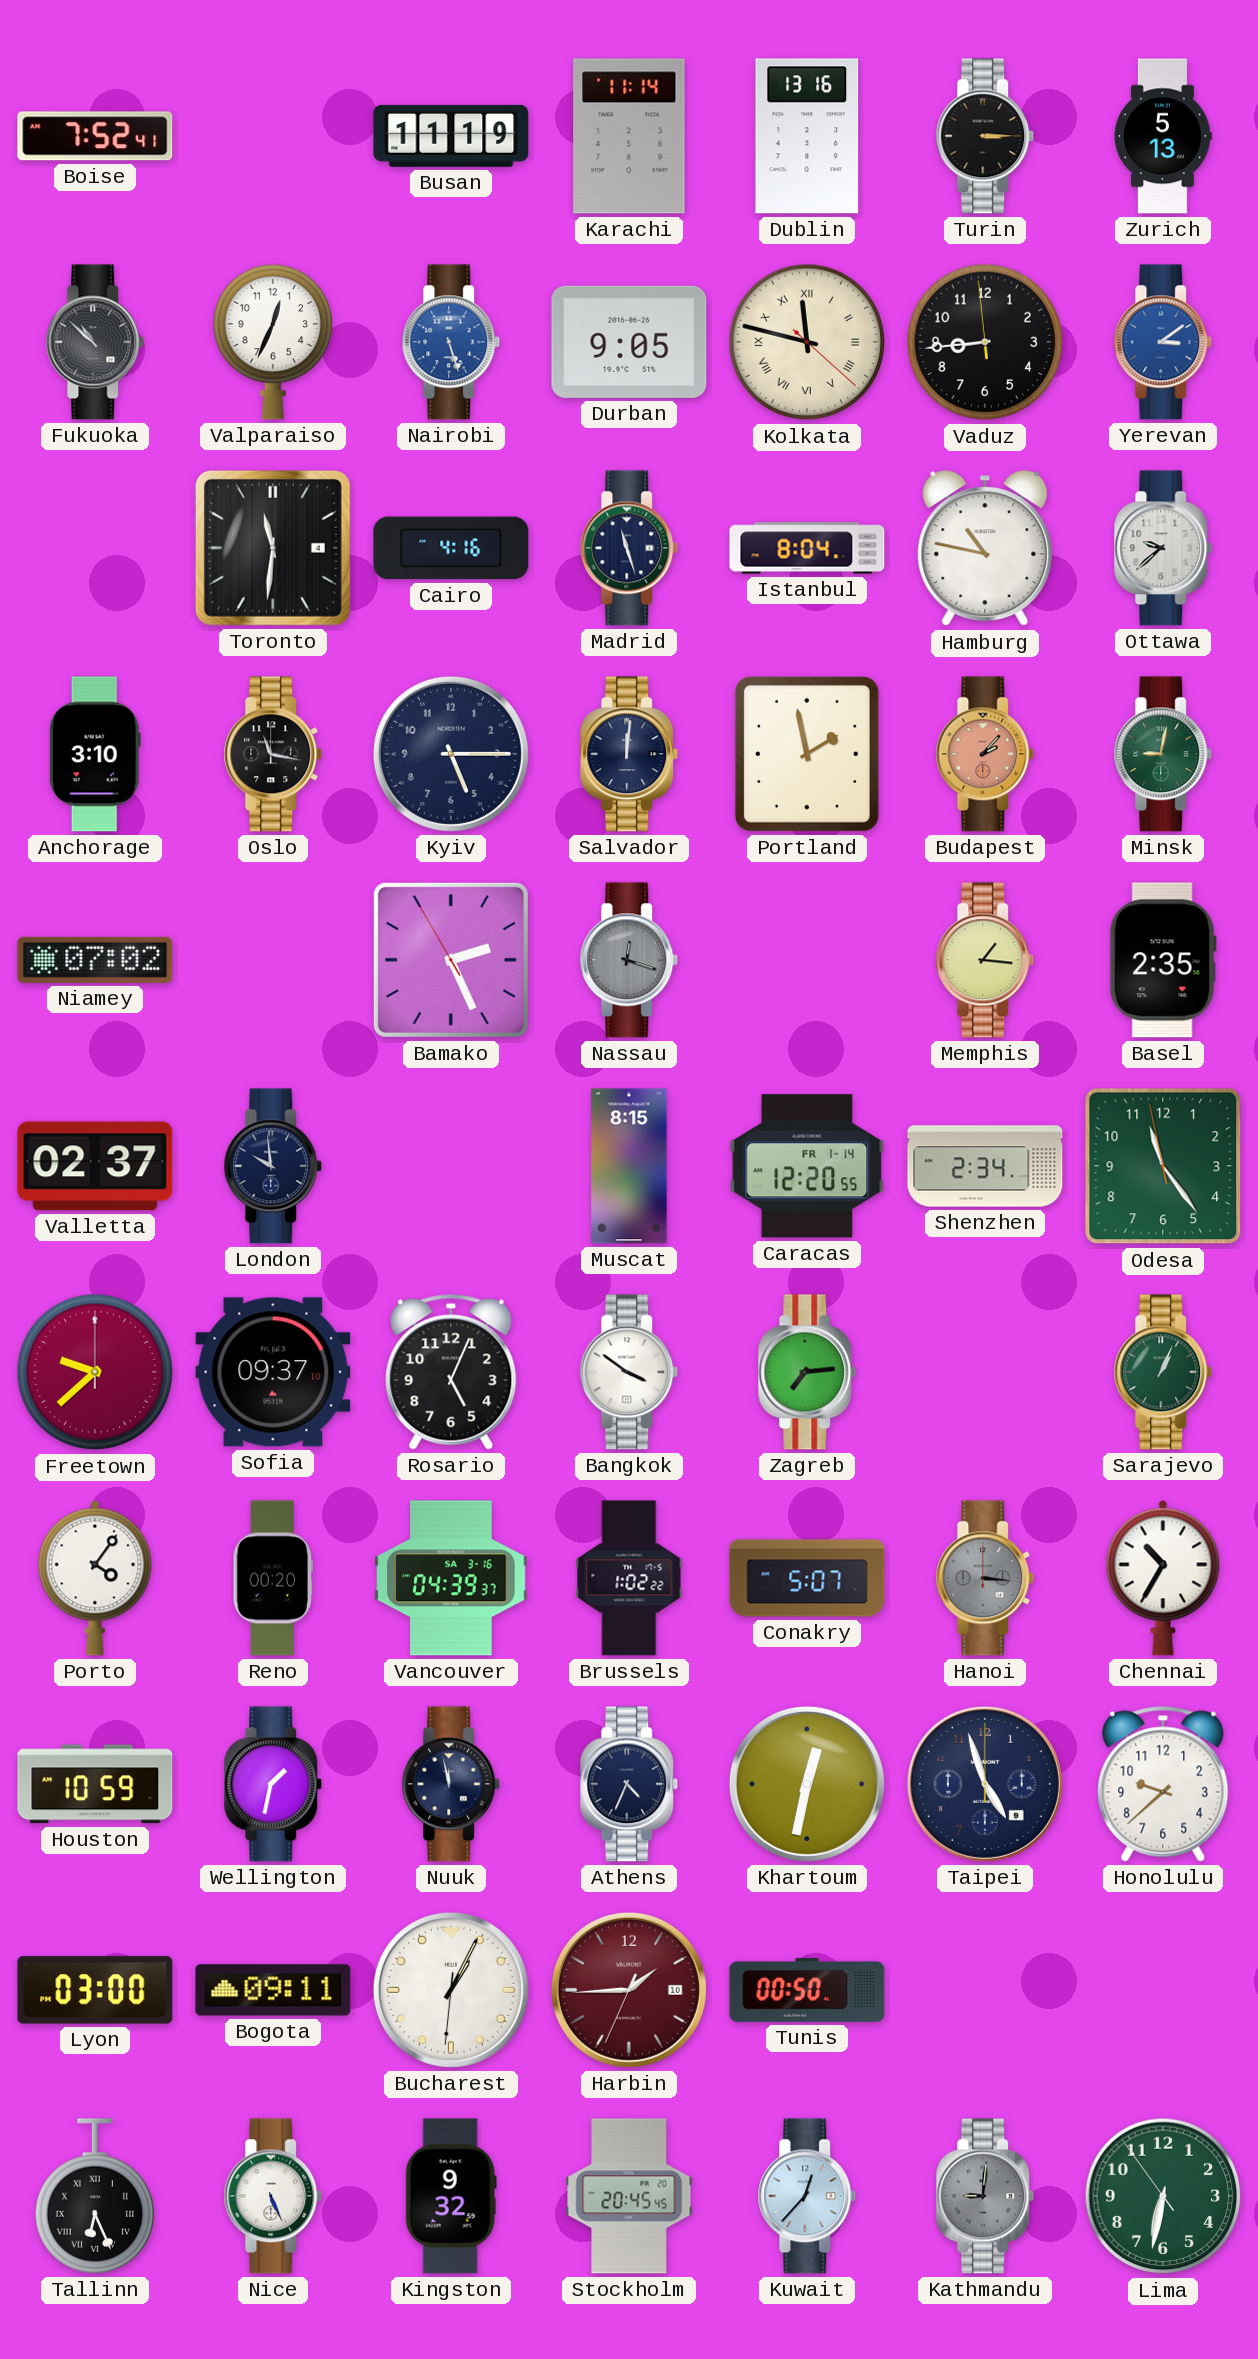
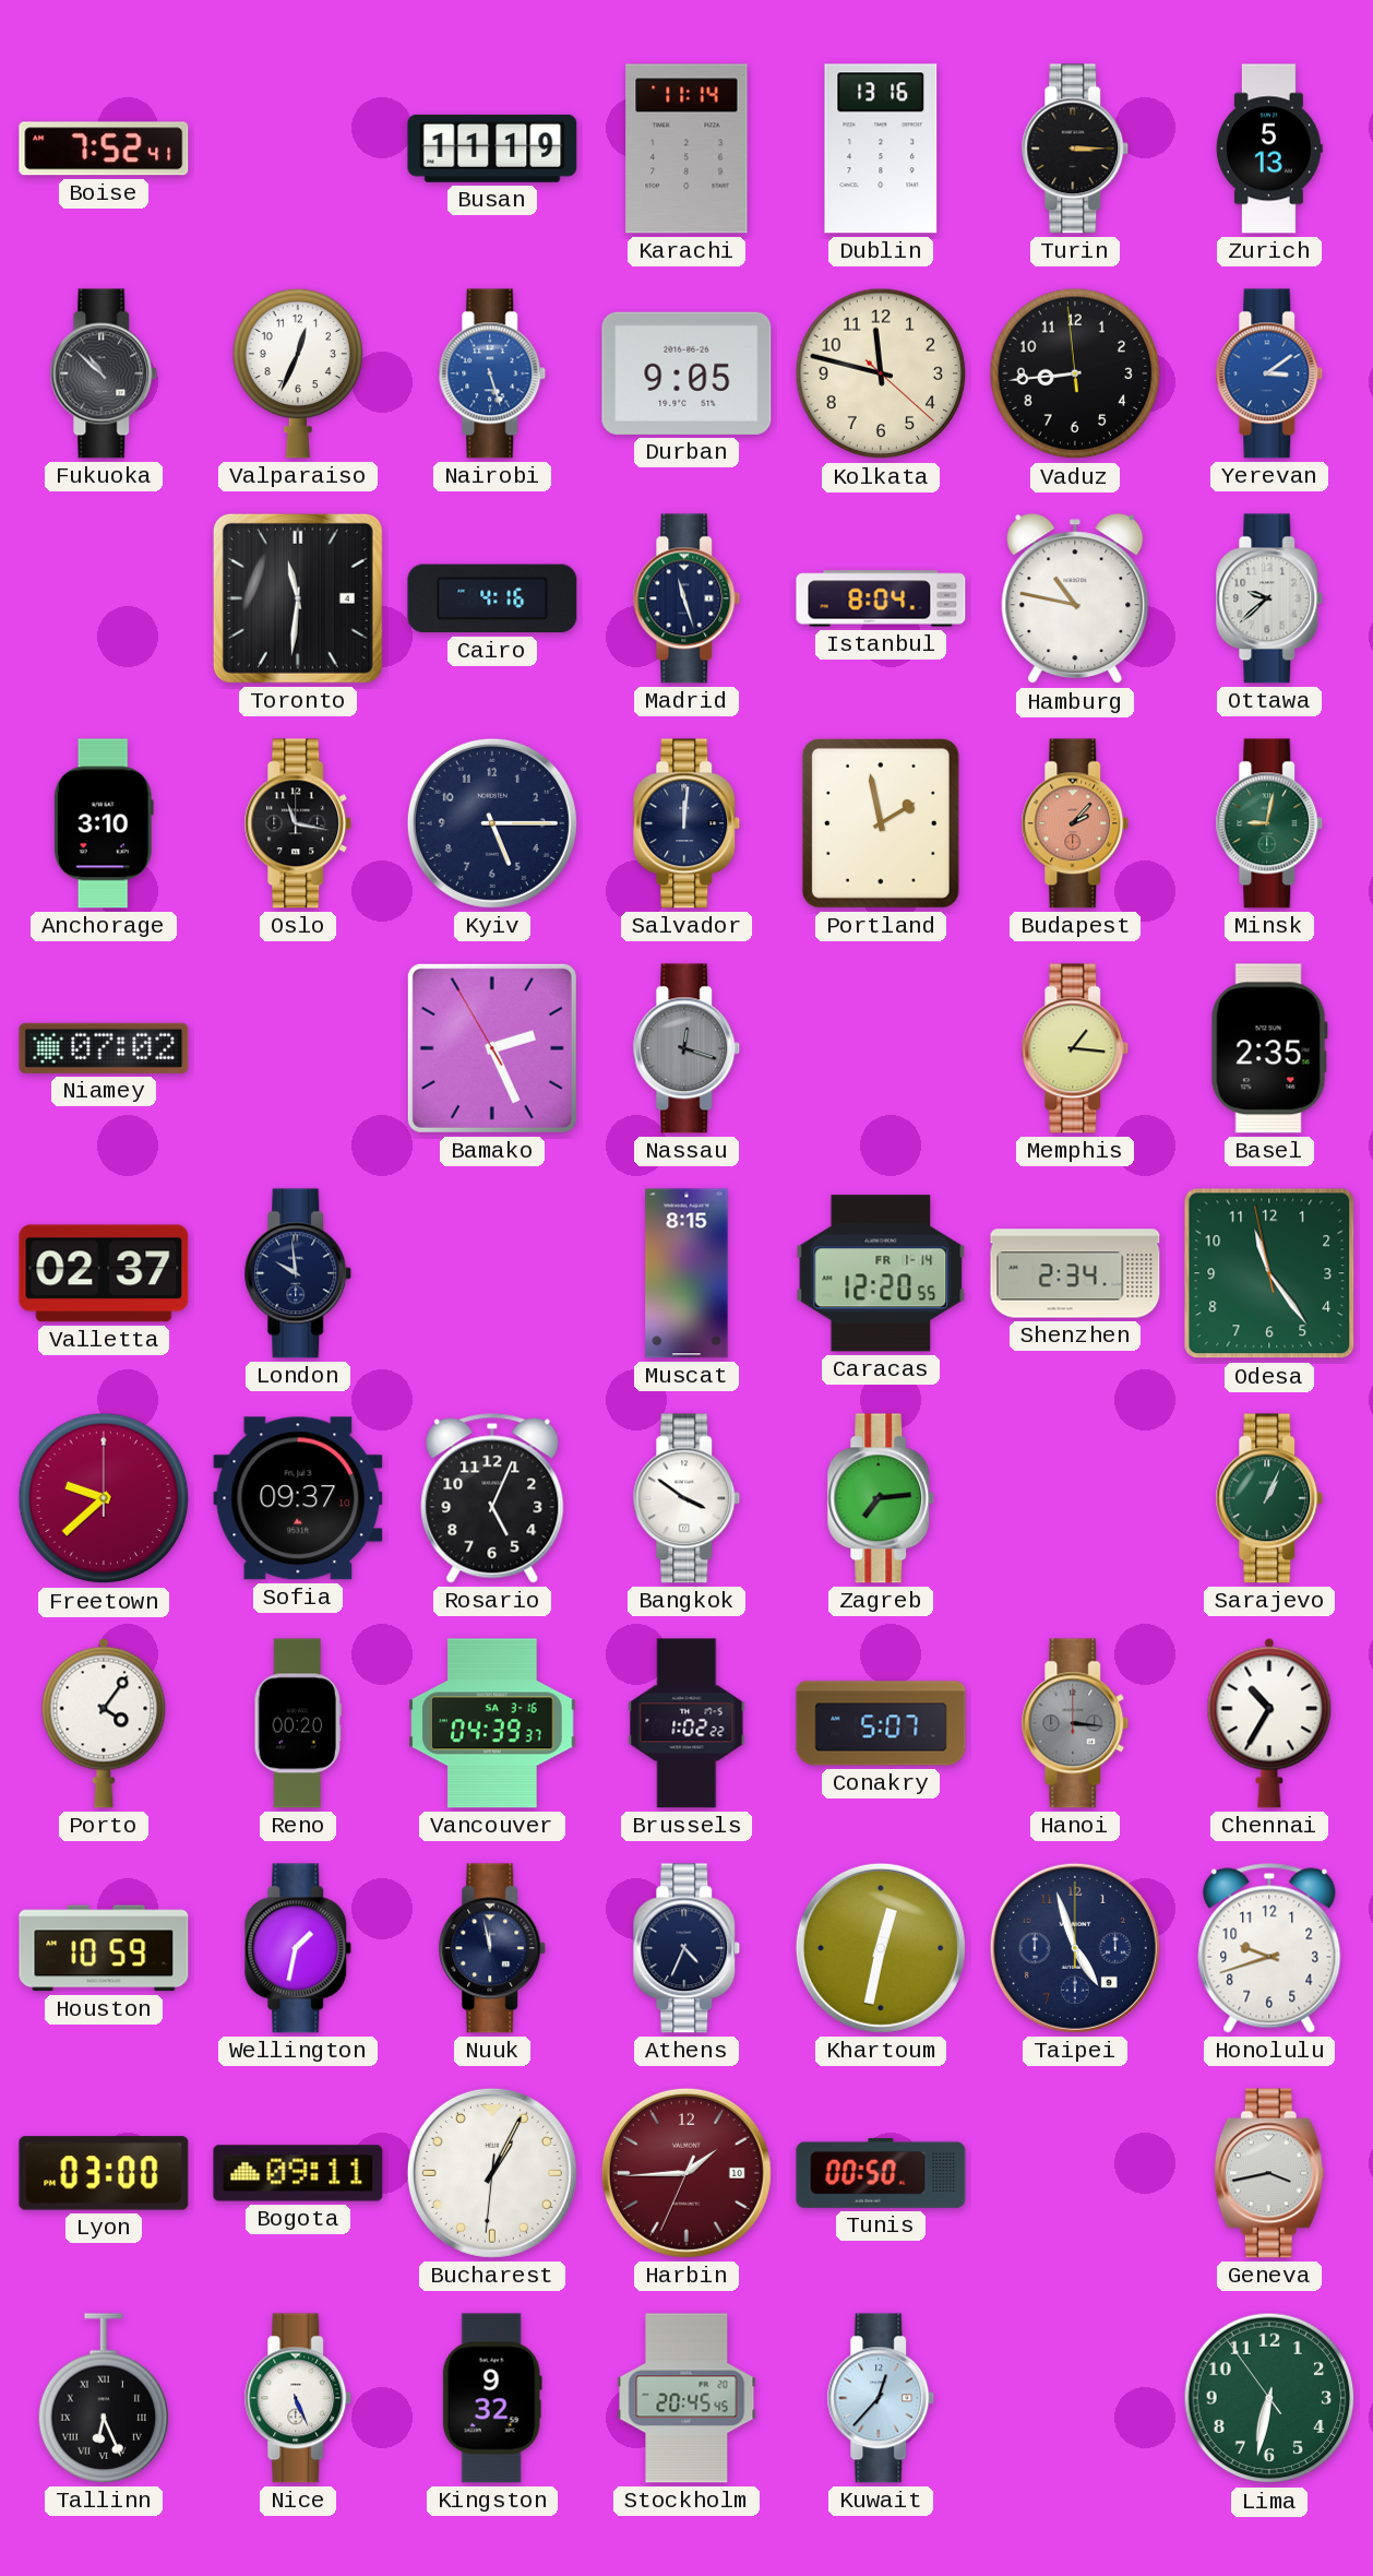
Kolkata numerals: Roman -> Arabic (881, 373)
Honolulu: 9:38 -> 9:42 (1269, 1948)
Geneva: none -> 3:43 (1269, 2173)
Kathmandu: 9:01 -> none (985, 2196)
